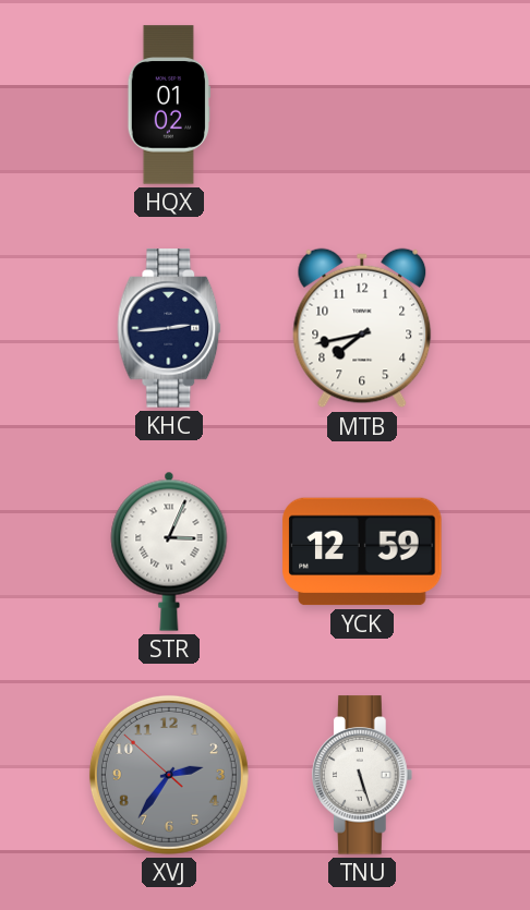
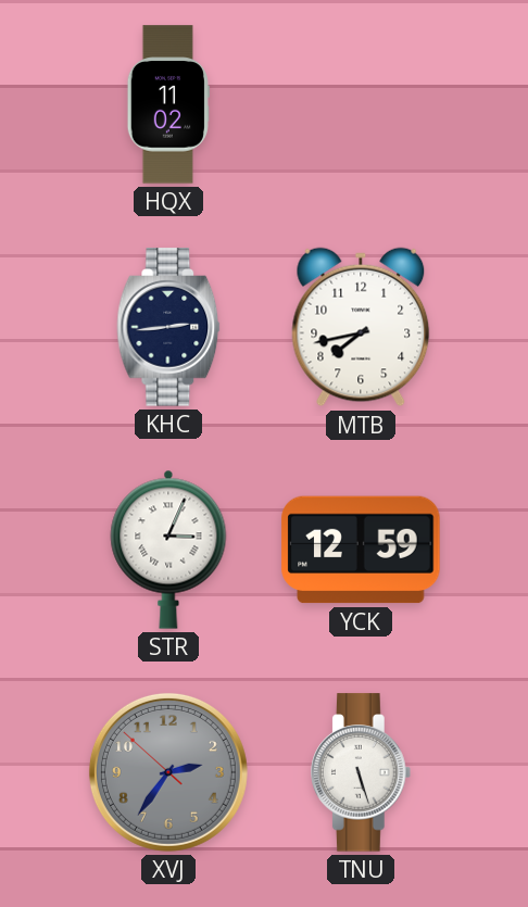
HQX: 01:02 -> 11:02 (168, 104)
